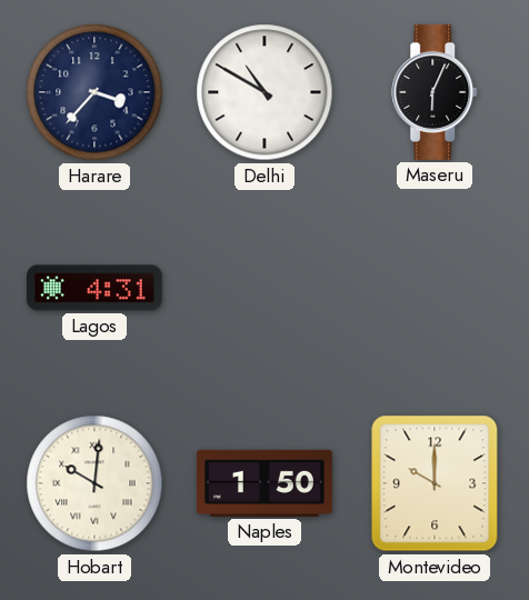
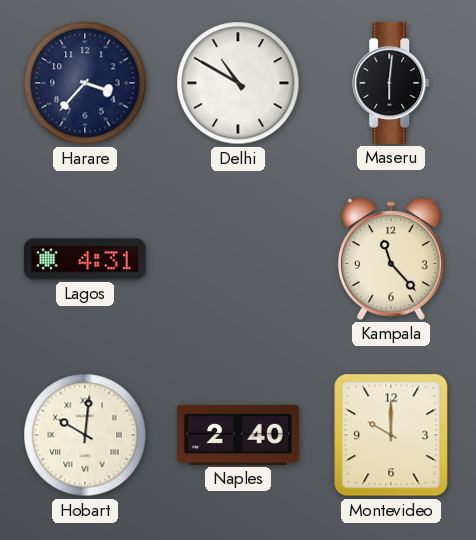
Maseru: 6:04 -> 6:01 (392, 83)
Kampala: none -> 11:23 (392, 259)
Naples: 1:50 -> 2:40 (238, 435)
